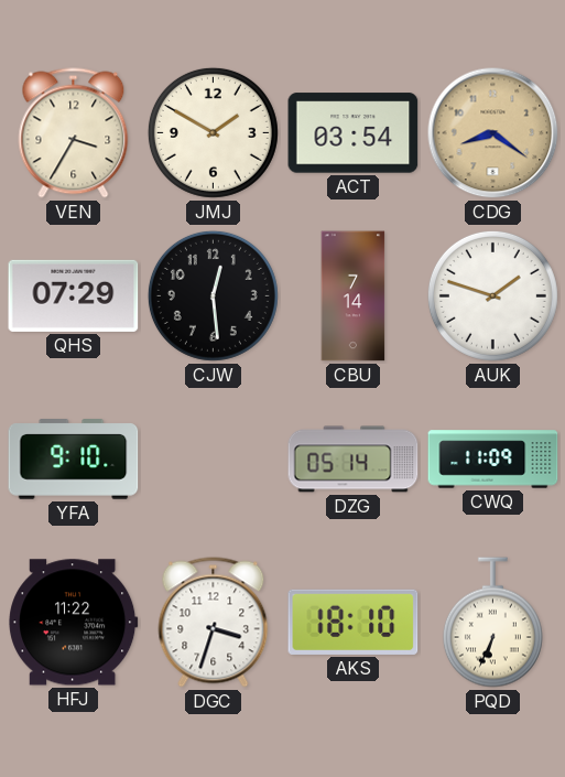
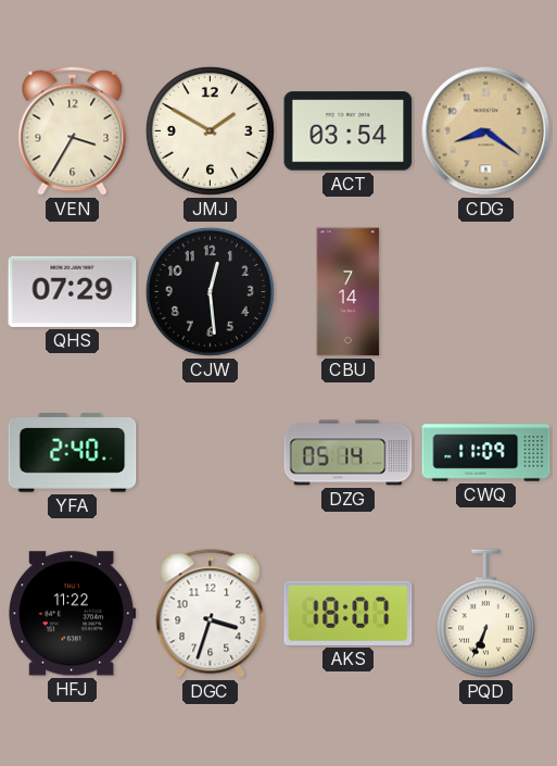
AUK: 1:48 -> none (492, 295)
YFA: 9:10 -> 2:40 (73, 453)
AKS: 18:10 -> 18:07 (349, 613)
